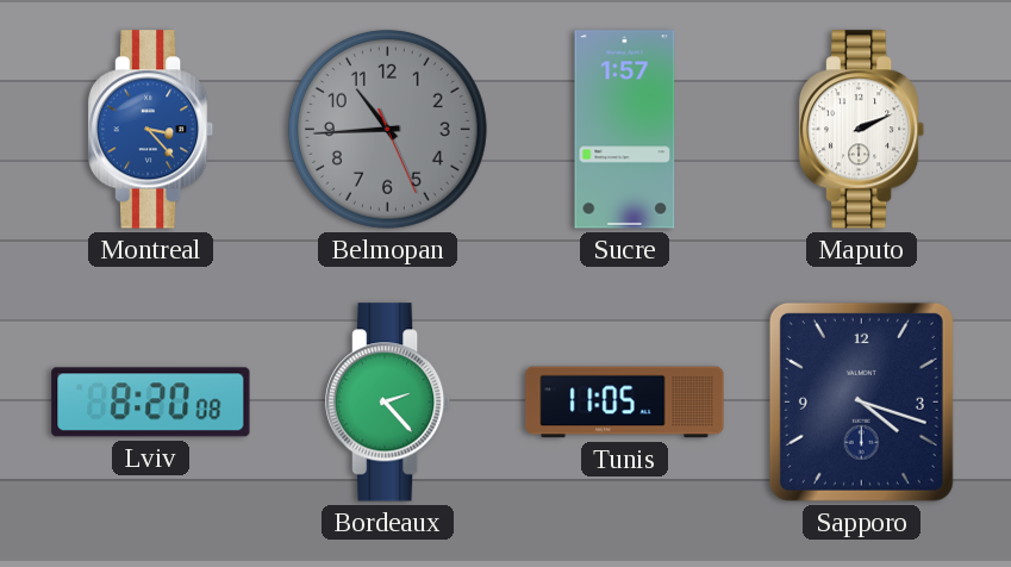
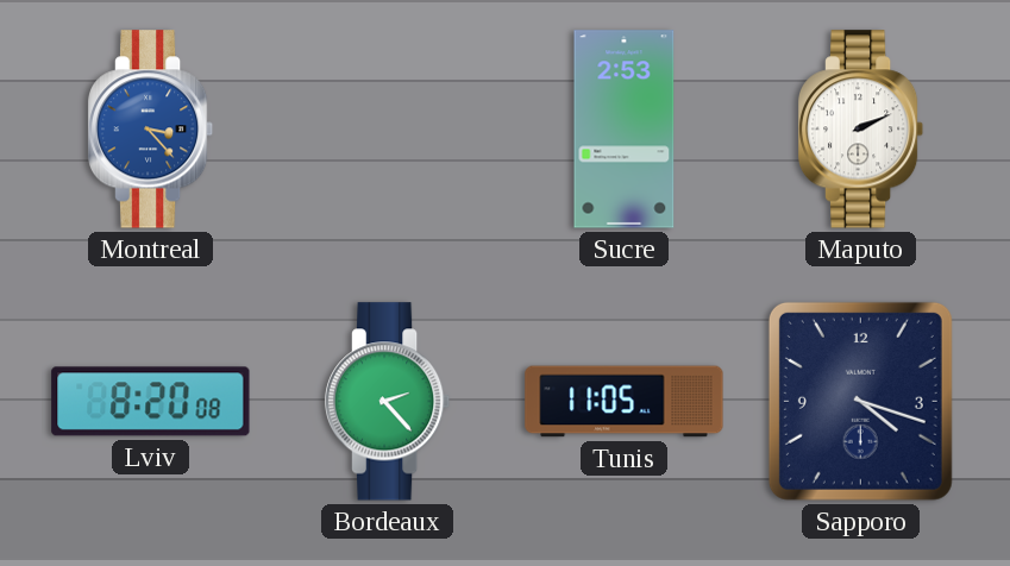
Belmopan: 10:44 -> none (387, 129)
Sucre: 1:57 -> 2:53 (625, 130)
